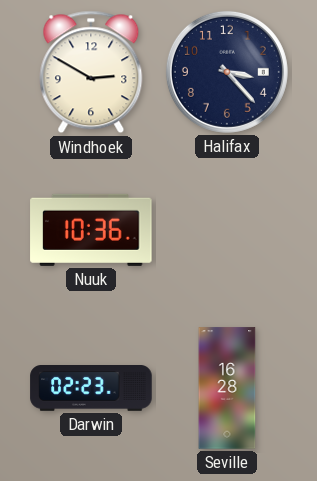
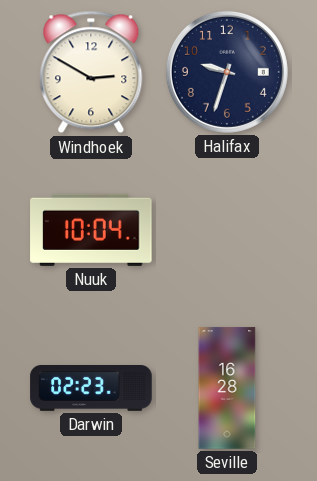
Halifax: 3:23 -> 9:33 (227, 72)
Nuuk: 10:36 -> 10:04 (91, 230)
